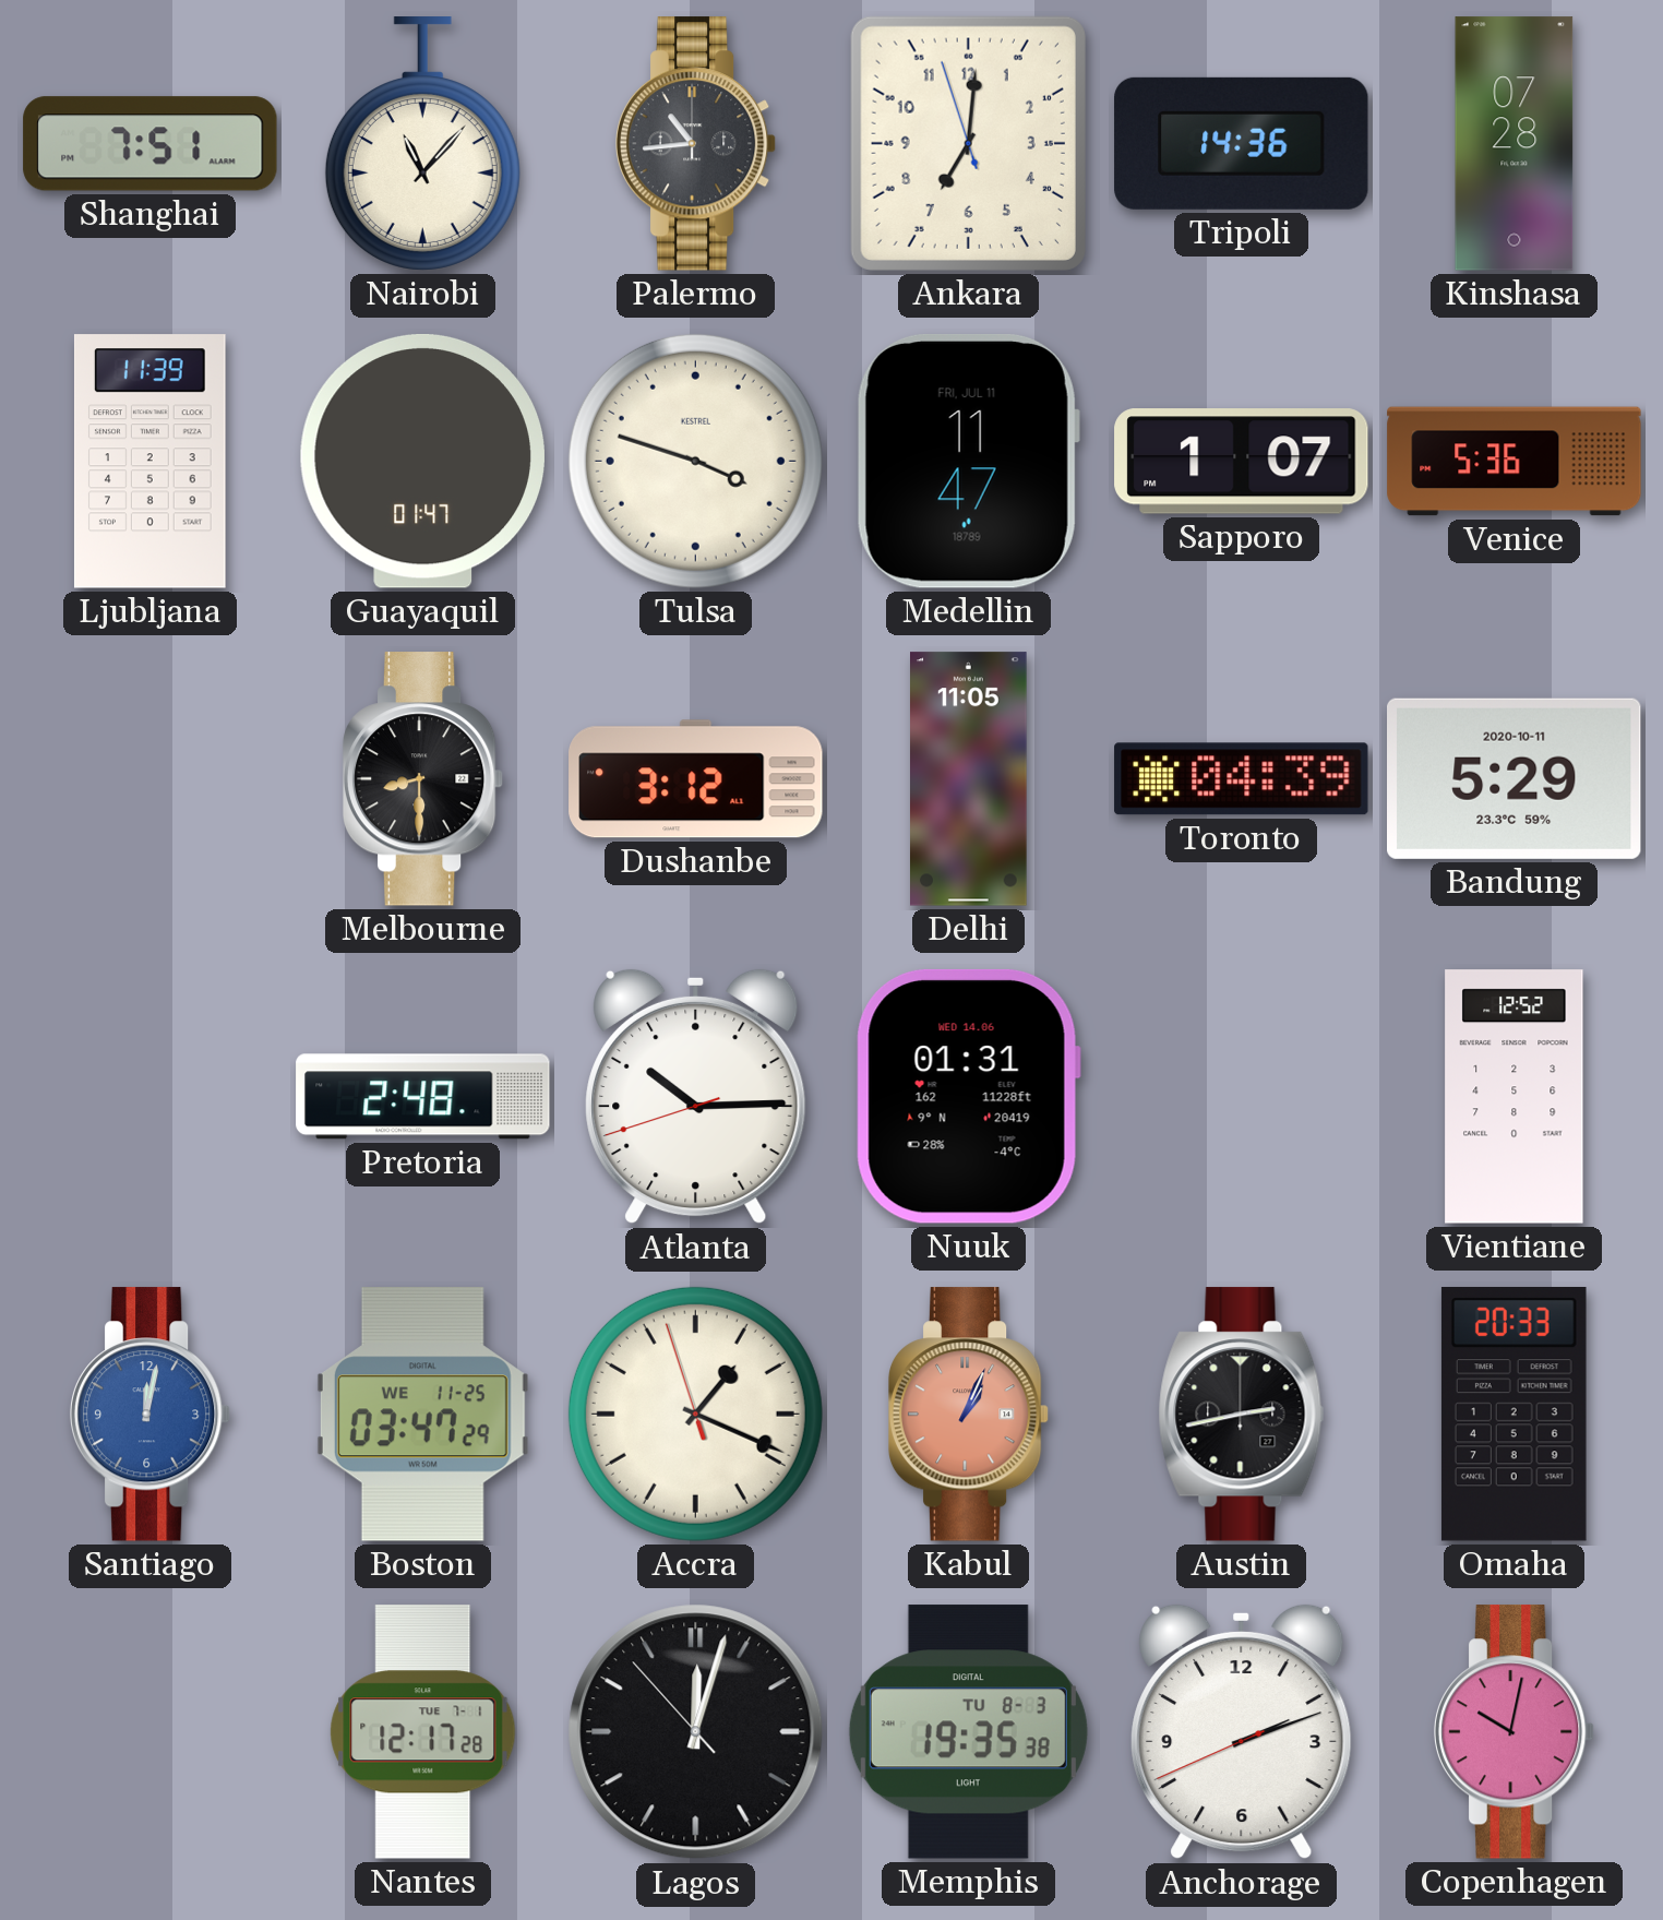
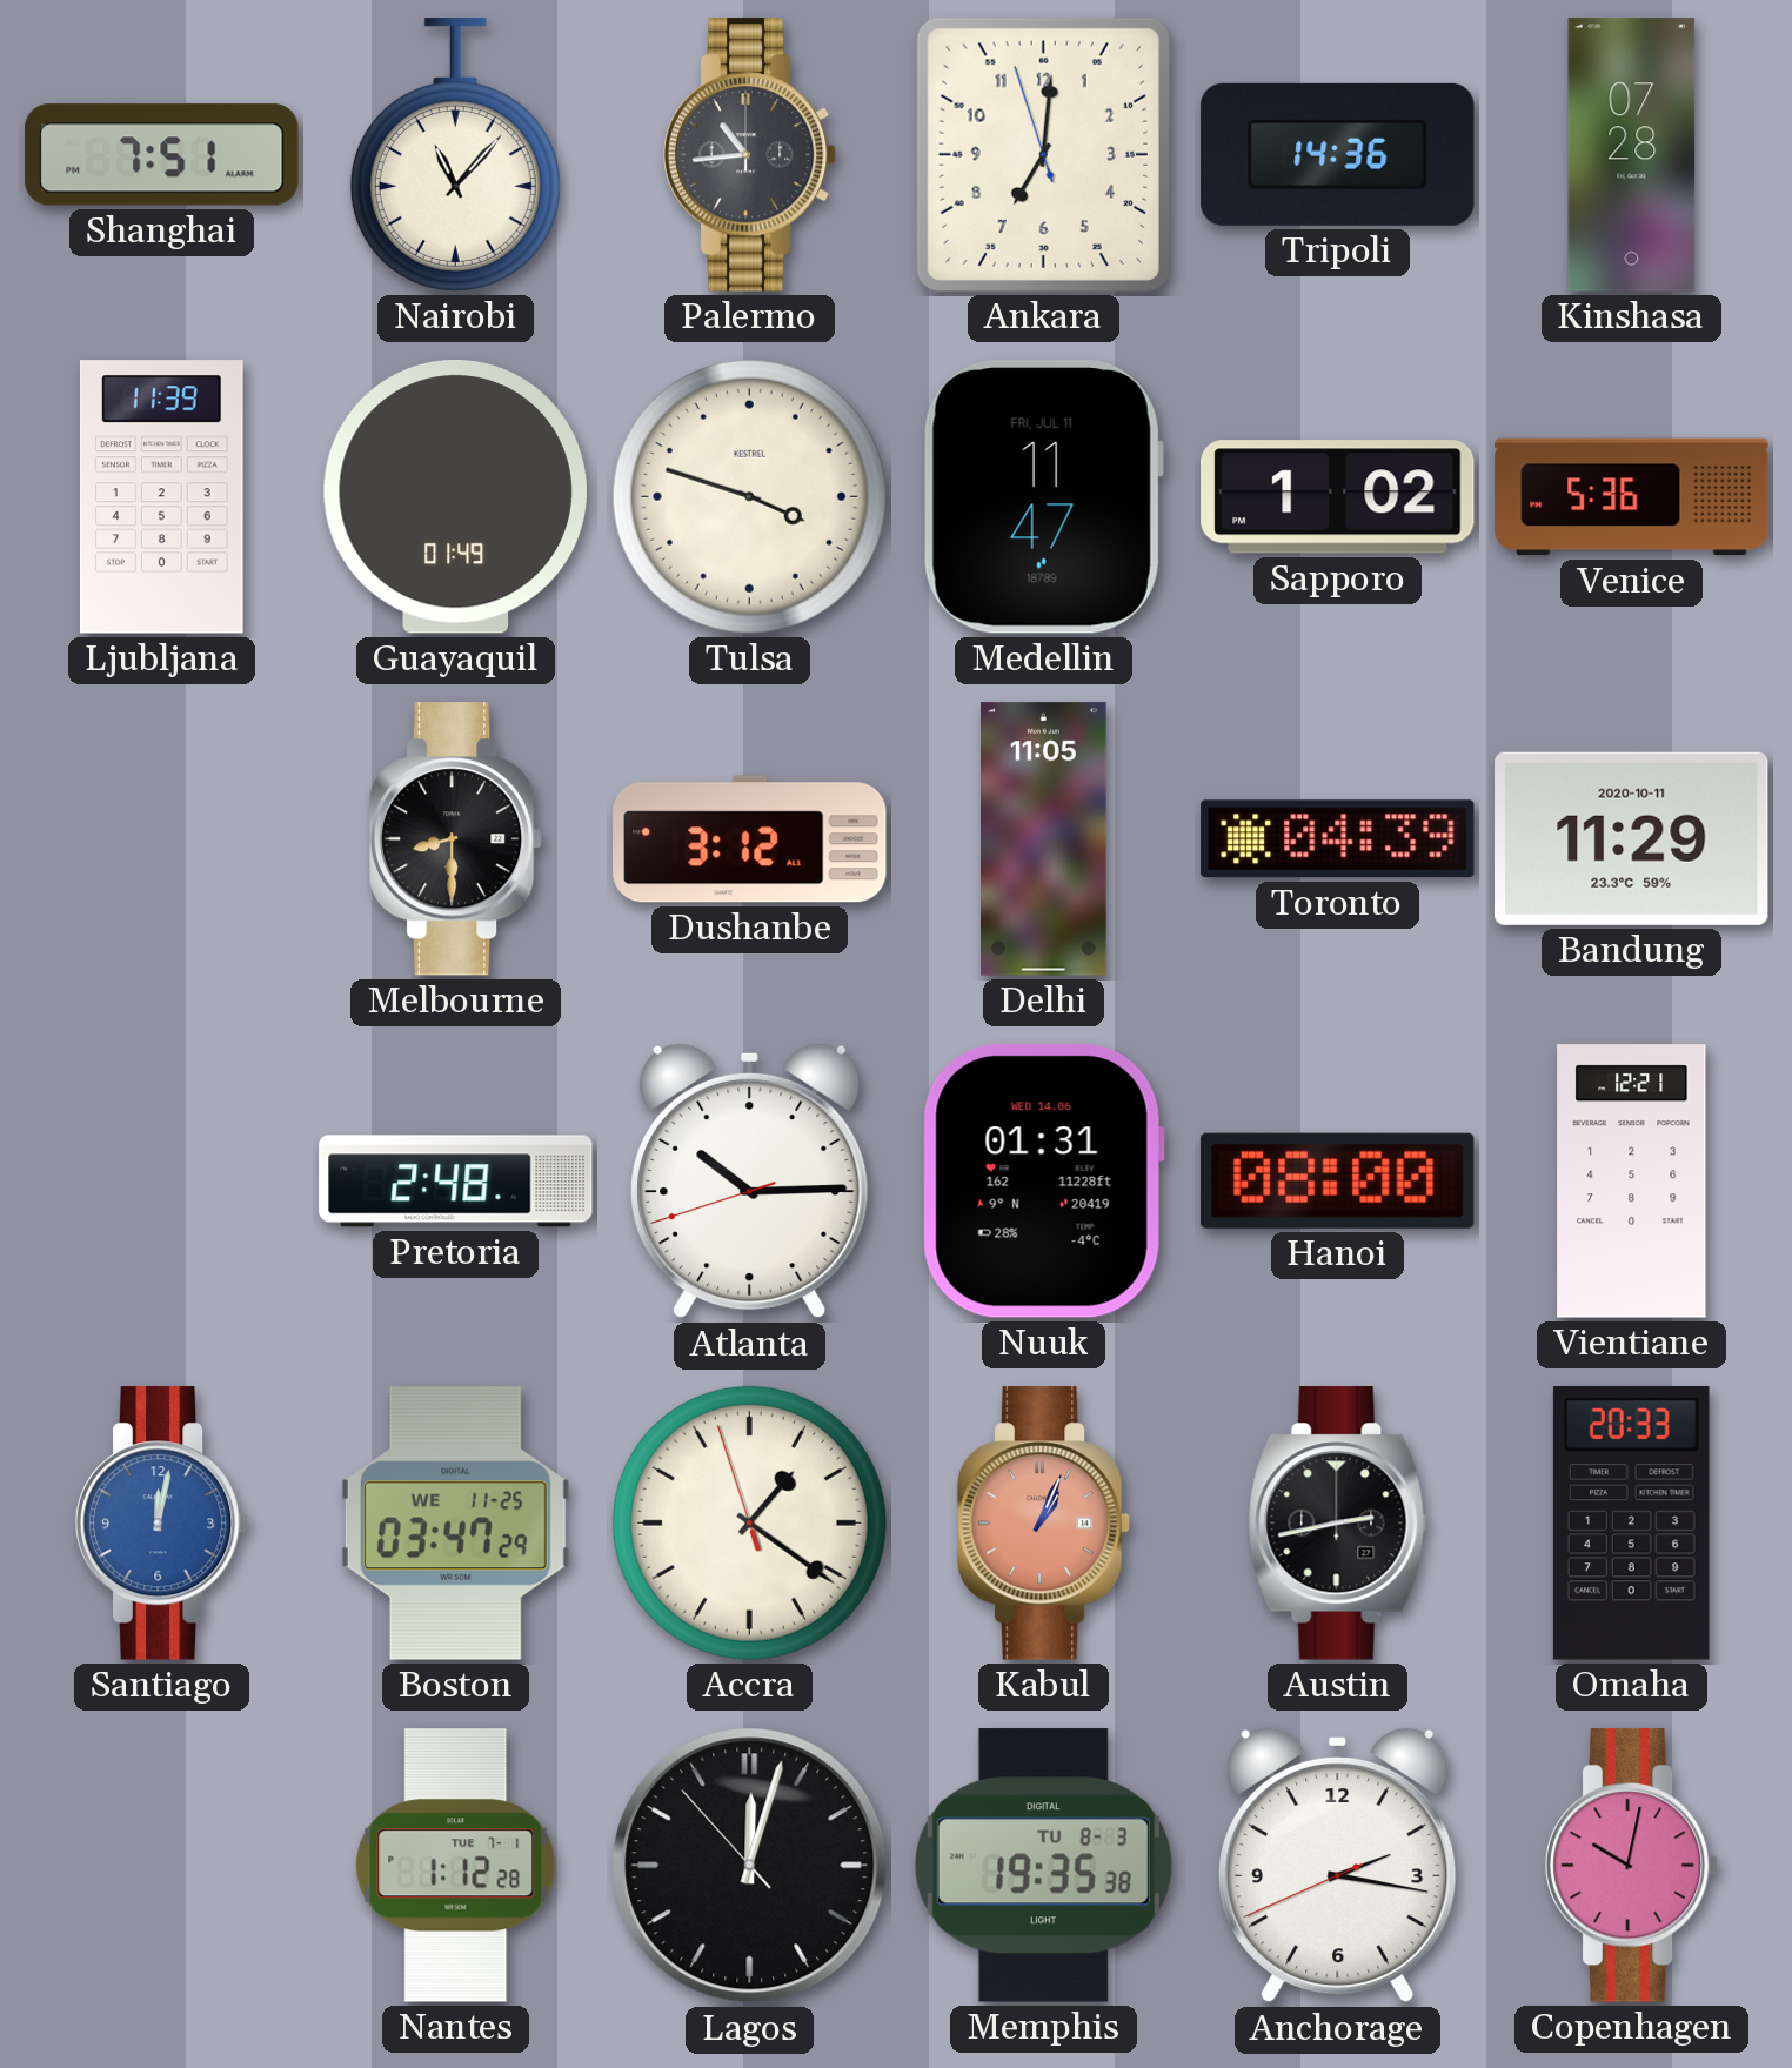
Guayaquil: 01:47 -> 01:49 (455, 496)
Sapporo: 1:07 -> 1:02 (1338, 497)
Bandung: 5:29 -> 11:29 (1632, 838)
Hanoi: none -> 08:00 (1337, 1180)
Vientiane: 12:52 -> 12:21 (1632, 1182)
Accra: 1:18 -> 1:20 (749, 1522)
Nantes: 12:17 -> 1:12 (456, 1866)
Anchorage: 2:11 -> 2:16 (1338, 1866)
